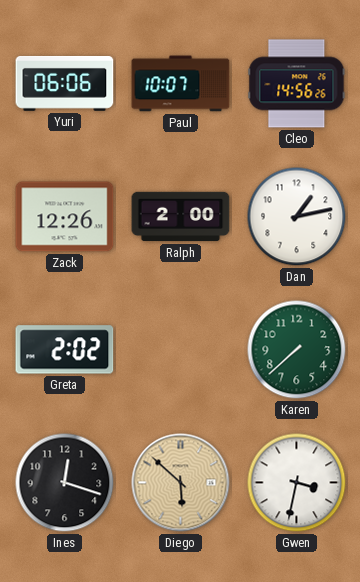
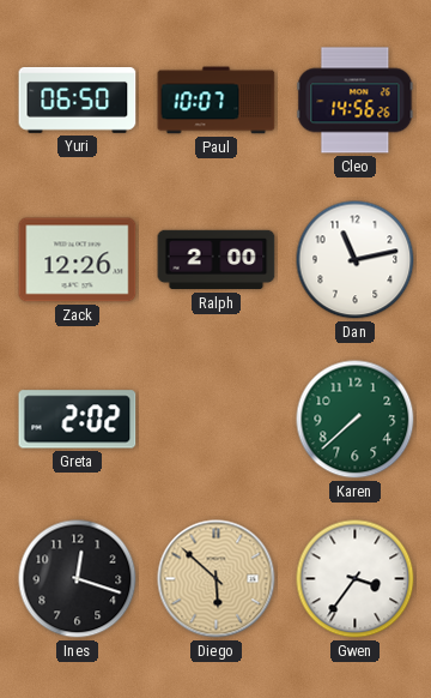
Yuri: 06:06 -> 06:50 (78, 101)
Dan: 1:13 -> 11:13 (356, 260)
Gwen: 3:32 -> 3:36 (356, 579)
